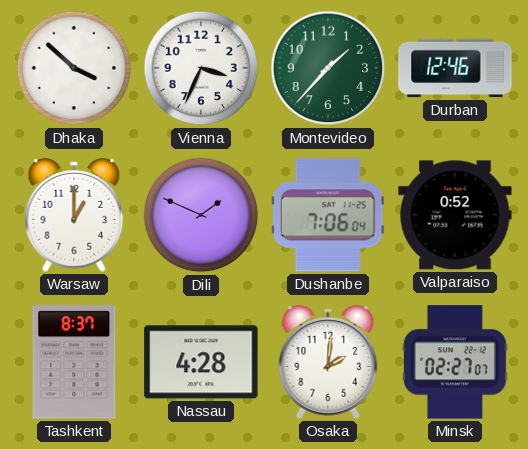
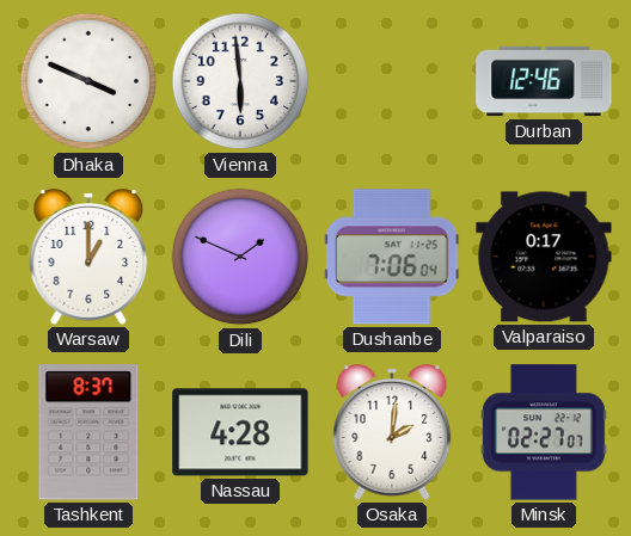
Dhaka: 3:52 -> 3:49 (88, 81)
Vienna: 3:34 -> 5:59 (240, 81)
Montevideo: 1:37 -> none (328, 68)
Valparaiso: 0:52 -> 0:17 (544, 257)
